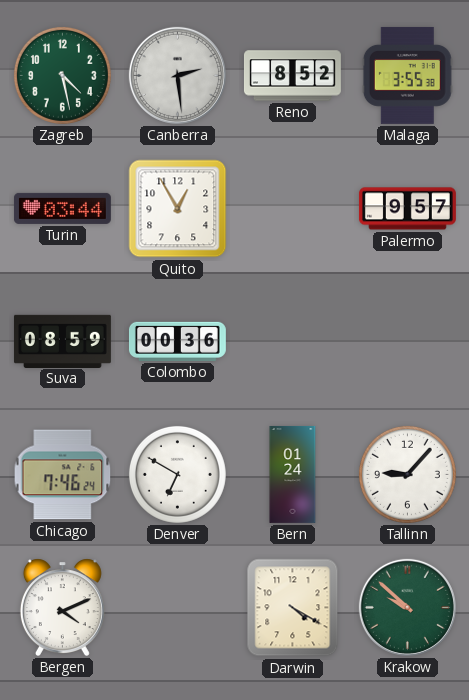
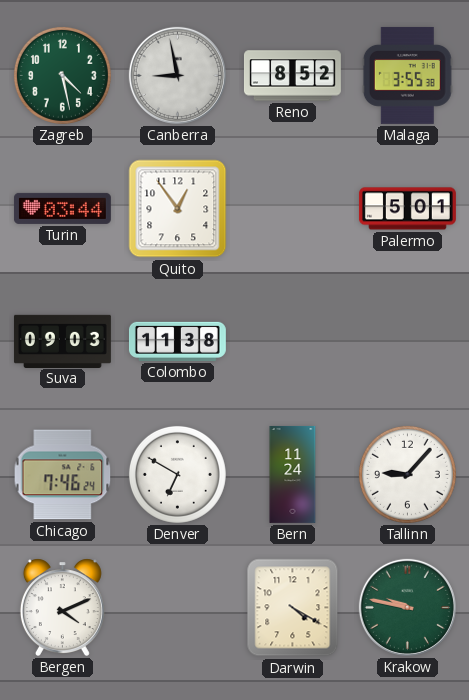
Canberra: 2:29 -> 8:58 (177, 75)
Quito: 12:55 -> 12:54 (178, 209)
Palermo: 9:57 -> 5:01 (407, 209)
Suva: 08:59 -> 09:03 (62, 341)
Colombo: 00:36 -> 11:38 (177, 341)
Bern: 01:24 -> 11:24 (293, 474)
Krakow: 9:52 -> 9:47 (407, 607)
